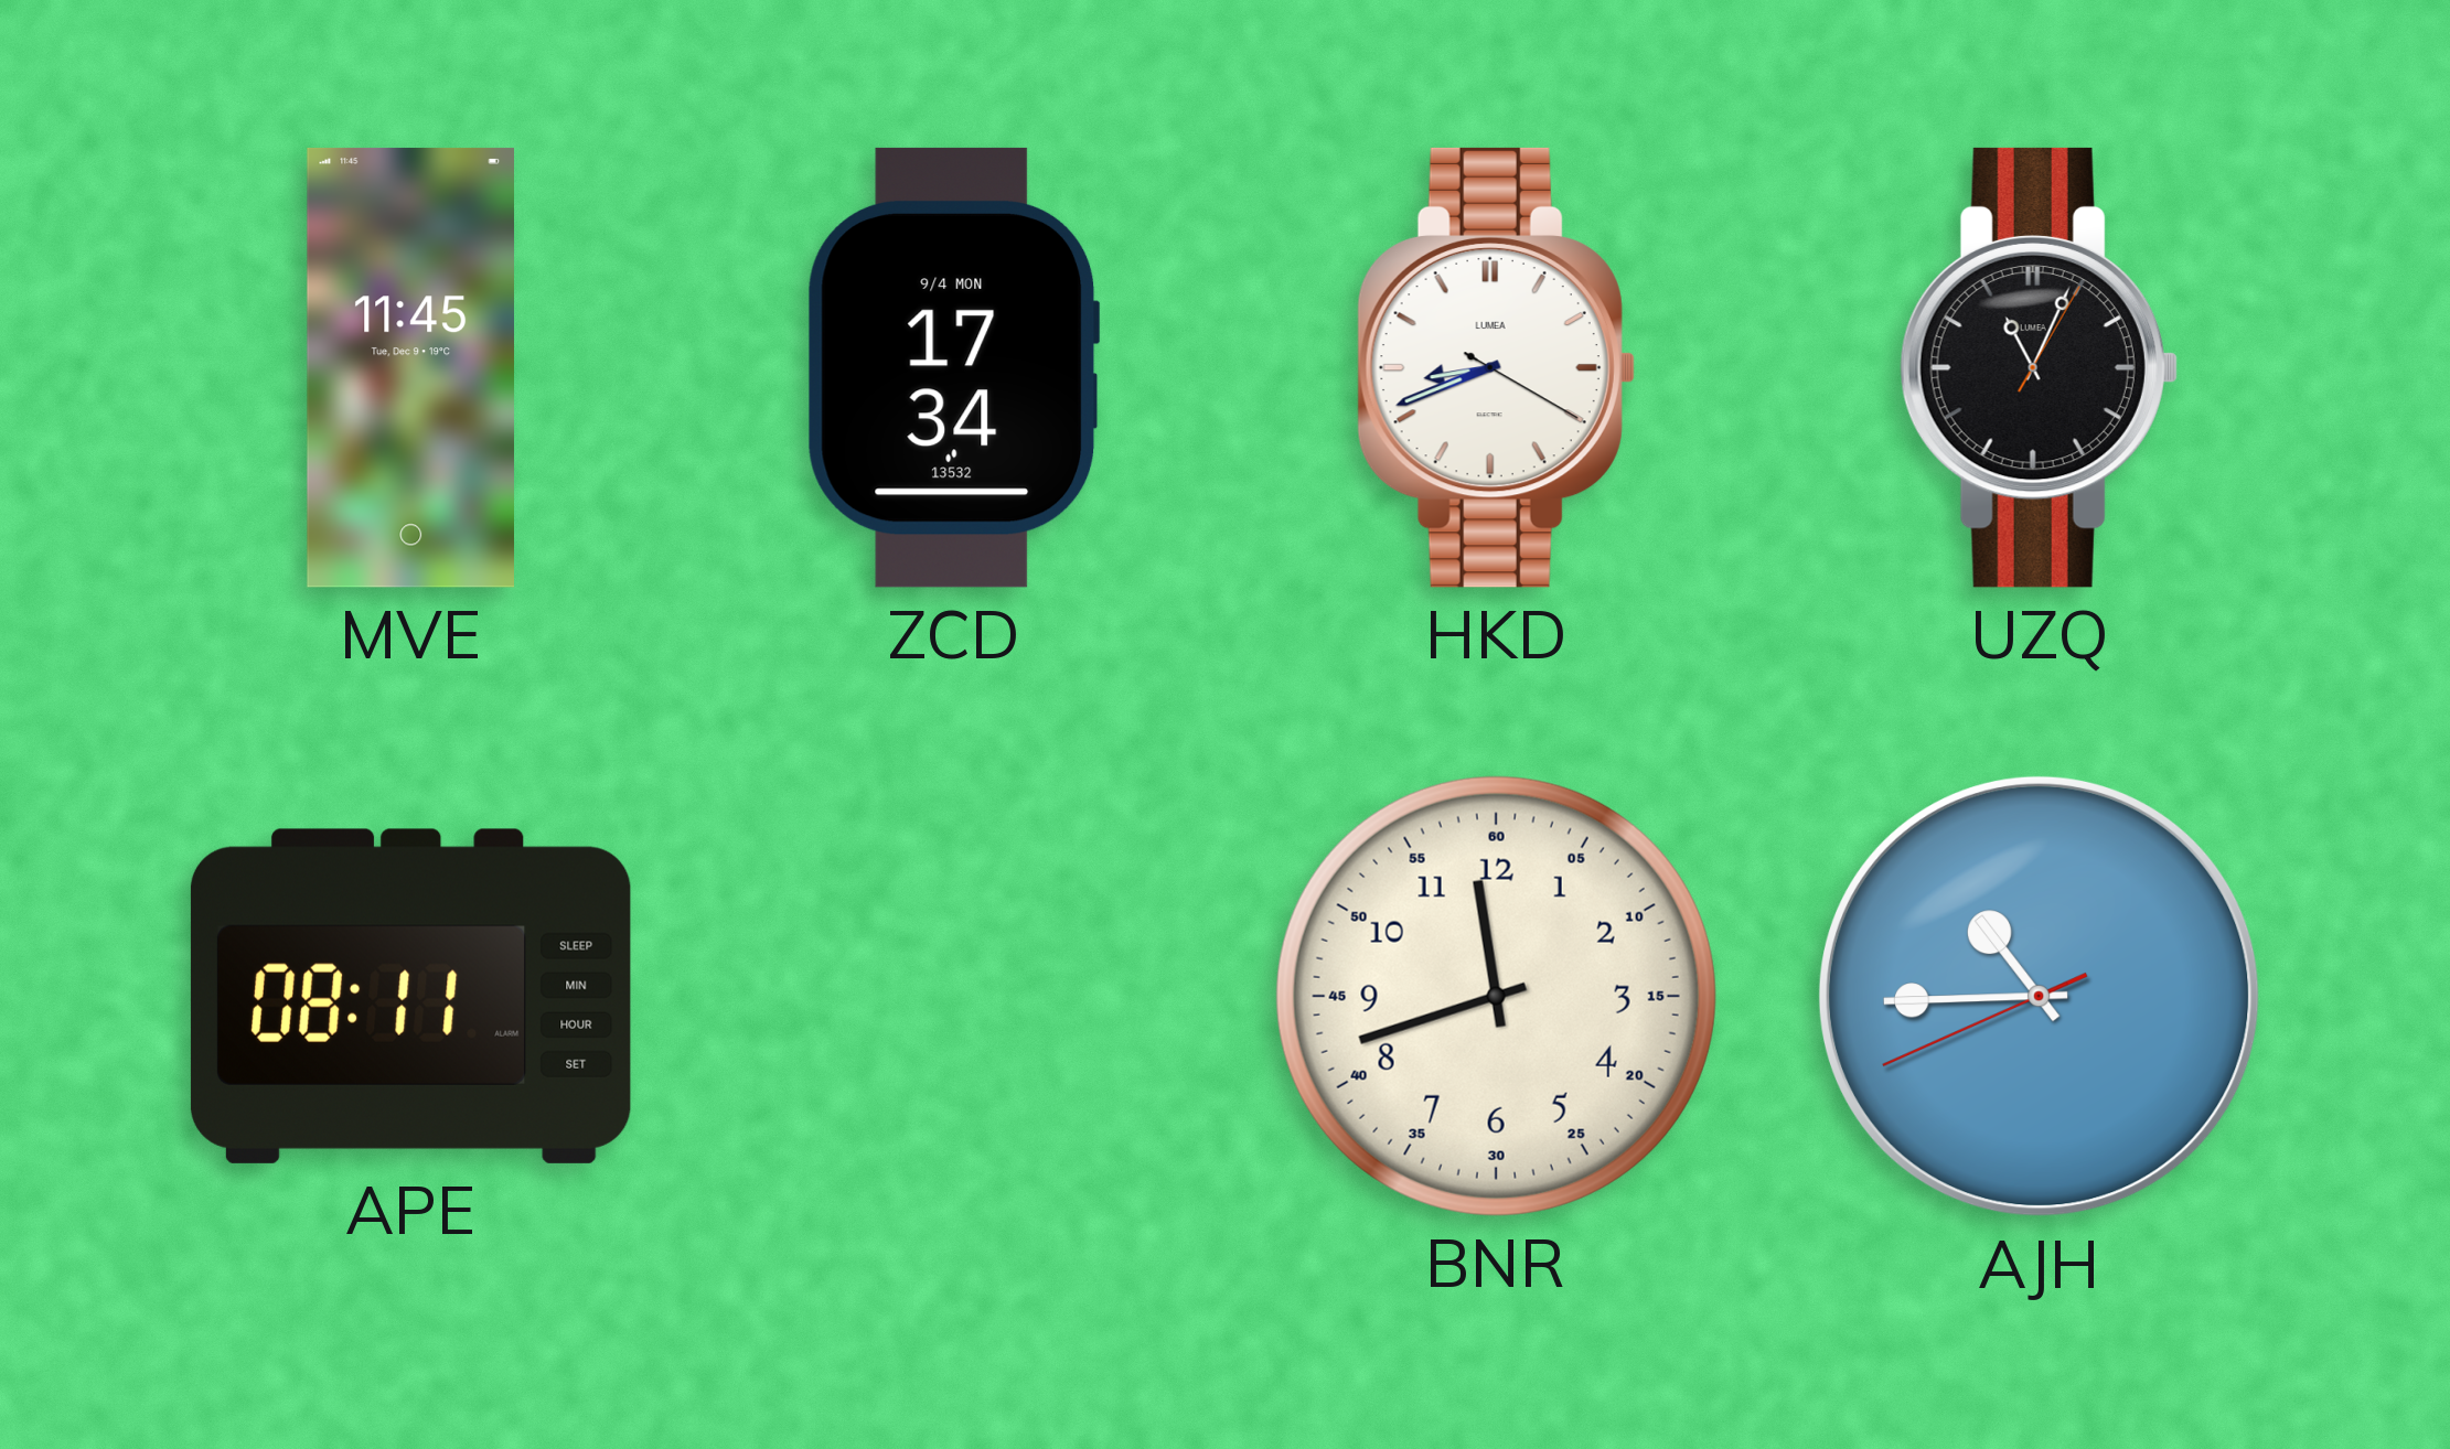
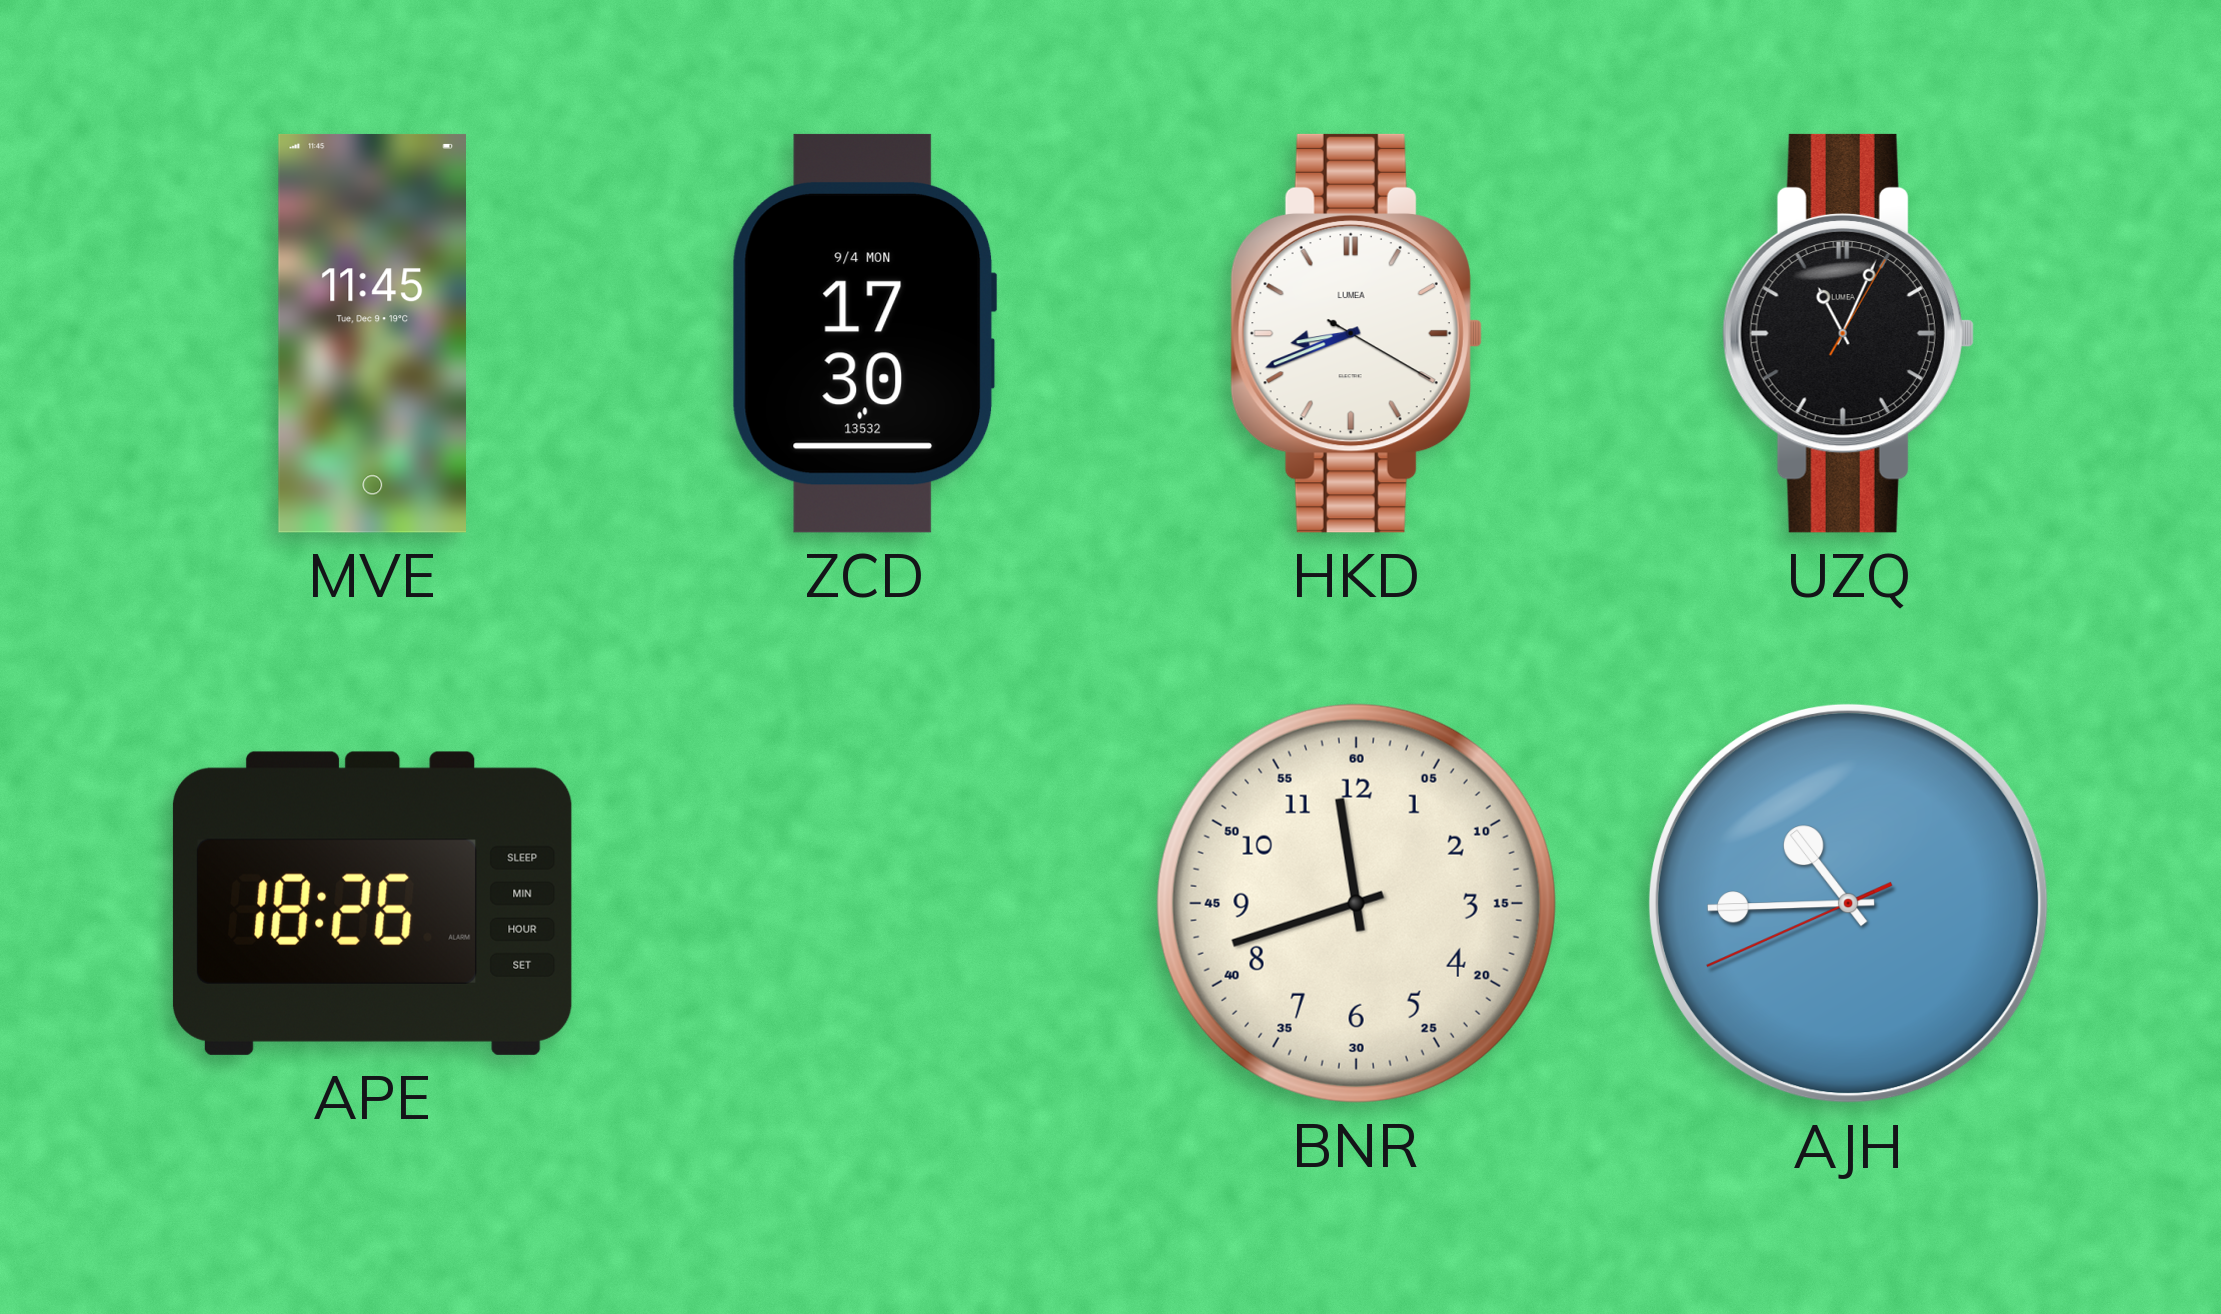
ZCD: 17:34 -> 17:30 (864, 333)
APE: 08:11 -> 18:26 (372, 903)
